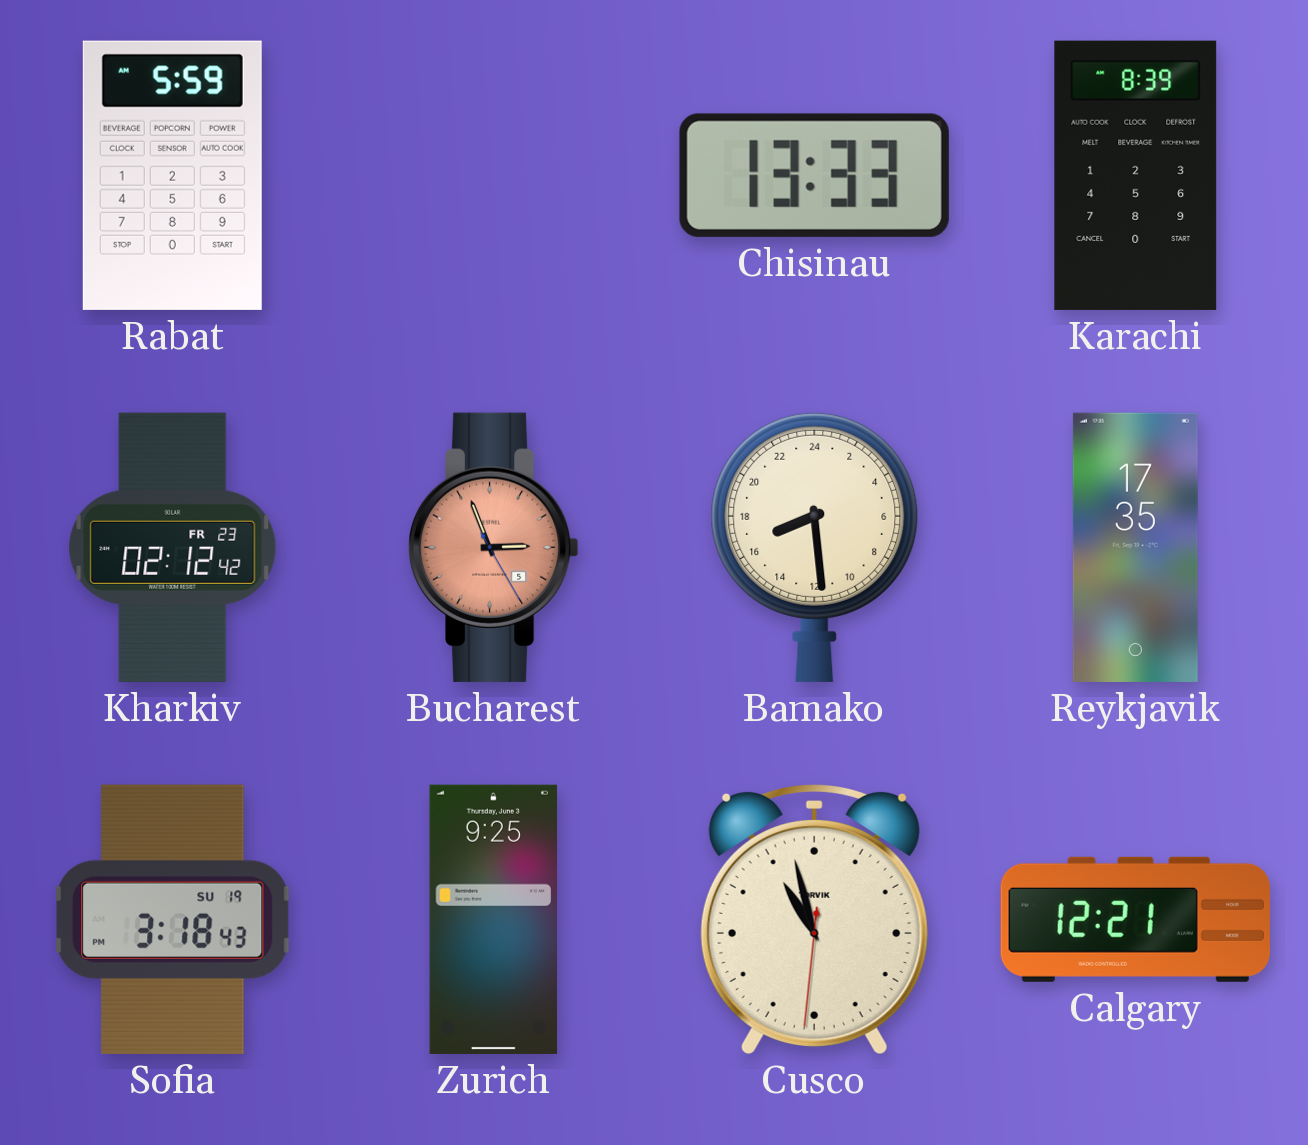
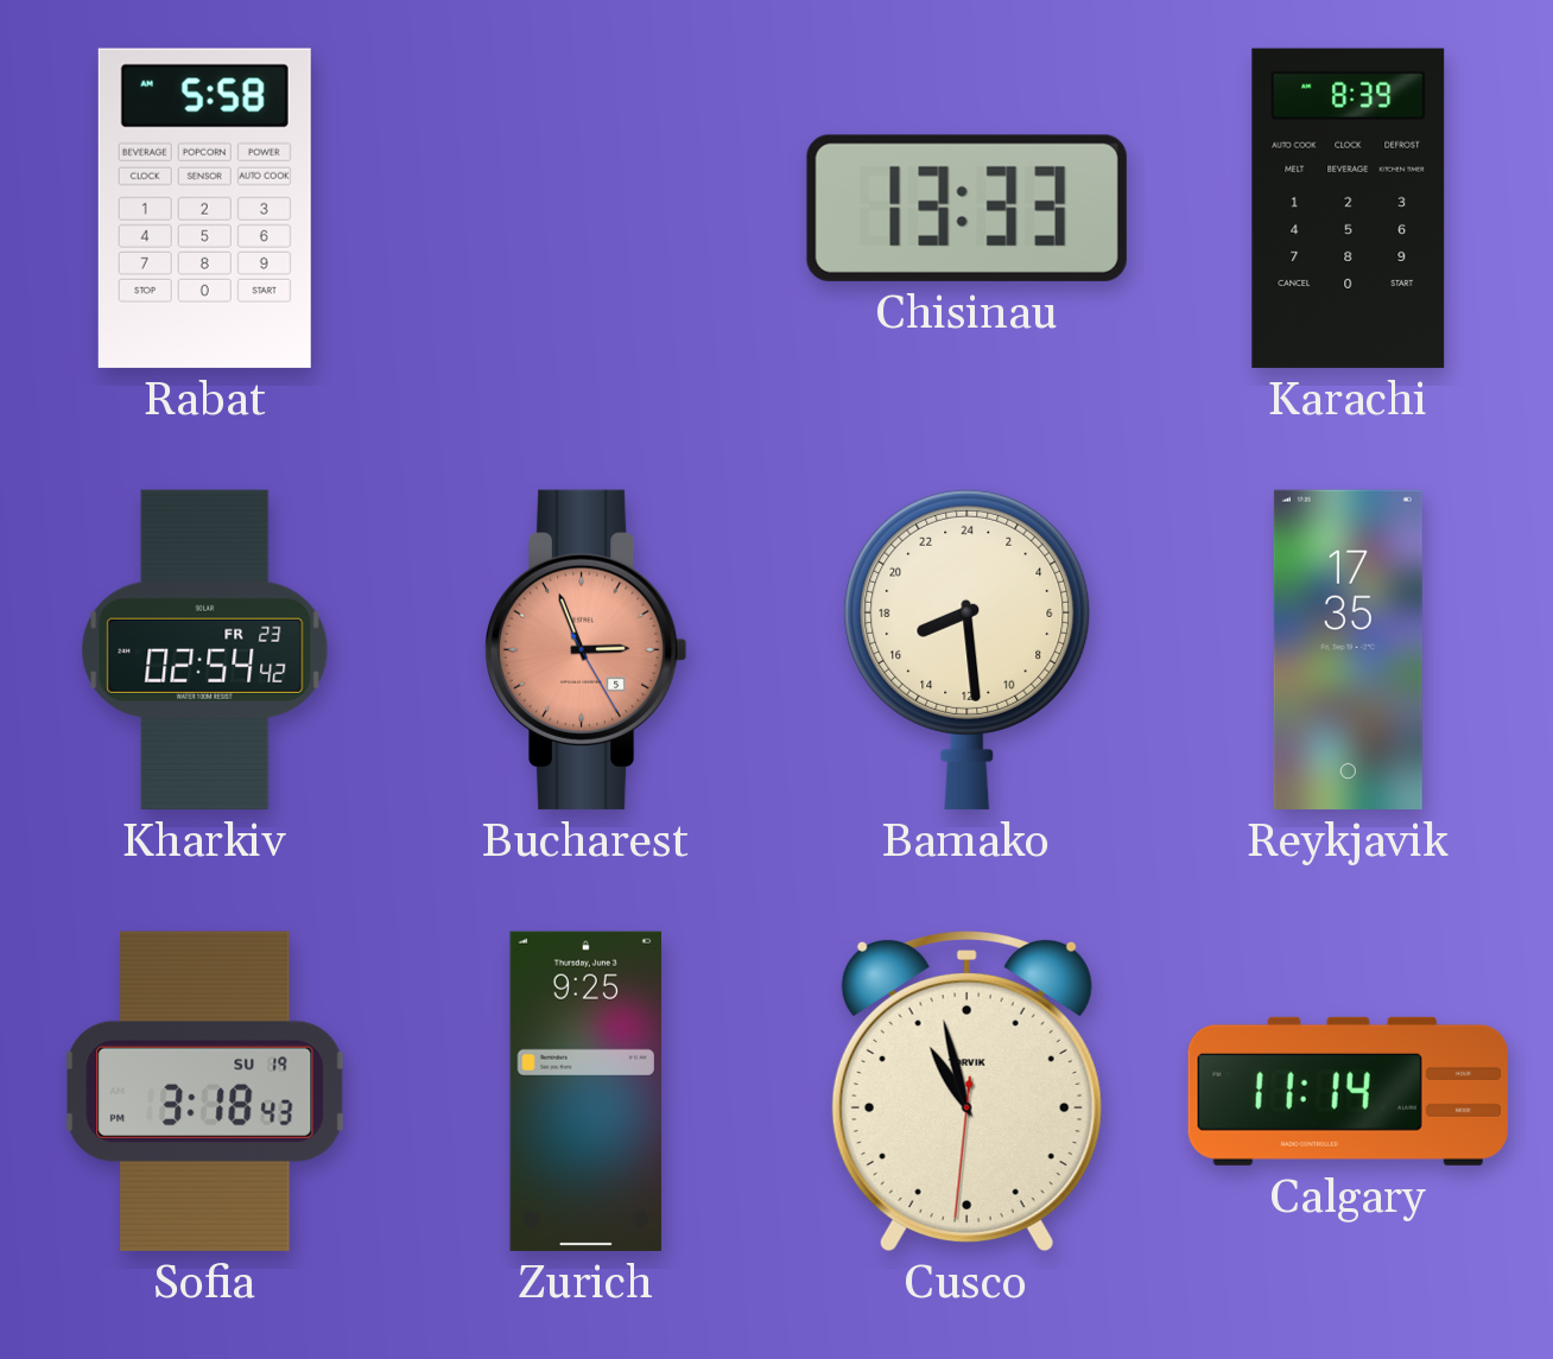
Rabat: 5:59 -> 5:58 (204, 208)
Kharkiv: 02:12 -> 02:54 (205, 649)
Calgary: 12:21 -> 11:14 (1348, 1091)
